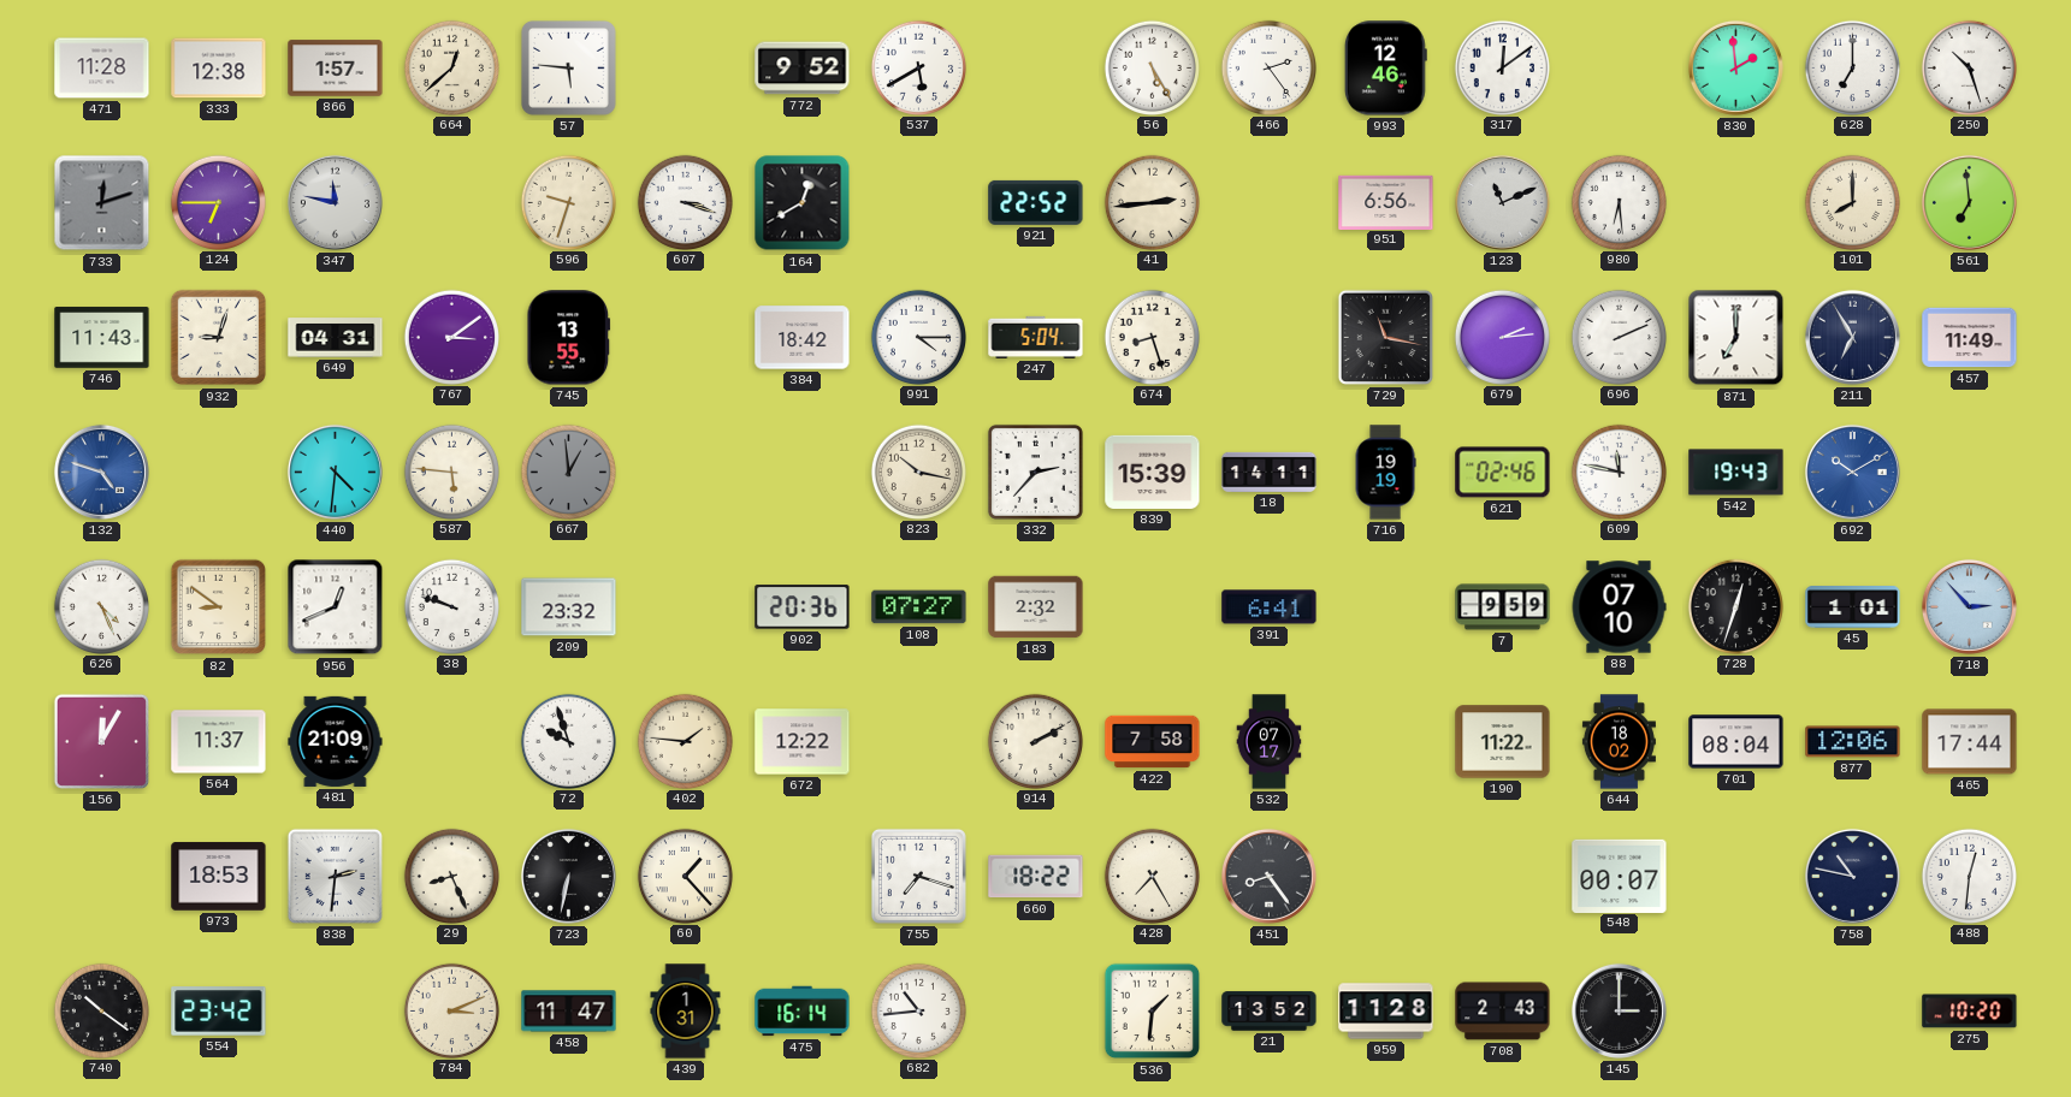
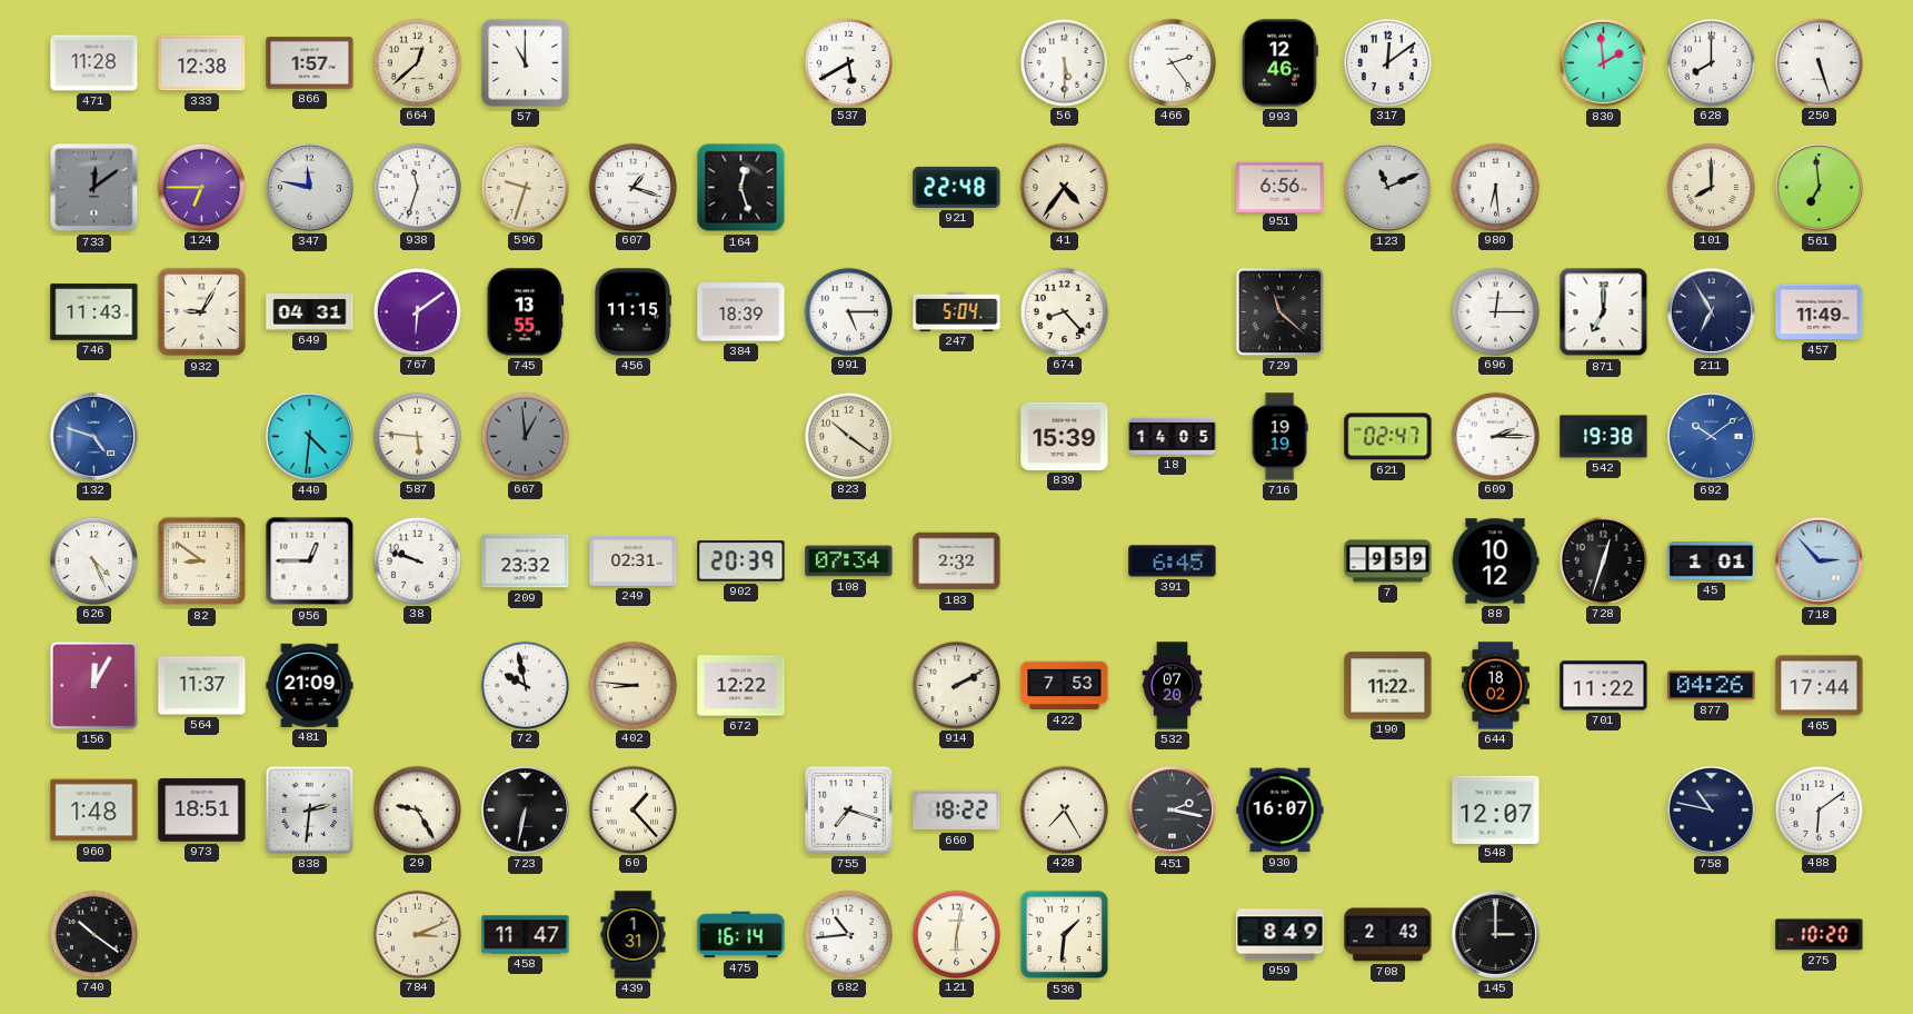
57: 5:46 -> 11:00 (525, 62)
772: 9:52 -> none (803, 69)
56: 5:25 -> 5:30 (1064, 62)
628: 7:00 -> 8:00 (1711, 62)
250: 10:27 -> 5:27 (1819, 62)
733: 12:12 -> 12:09 (94, 188)
938: none -> 11:33 (417, 187)
607: 3:18 -> 1:18 (632, 187)
164: 12:40 -> 12:27 (741, 188)
921: 22:52 -> 22:48 (957, 187)
41: 2:44 -> 4:36 (1064, 187)
932: 9:03 -> 9:05 (202, 312)
767: 3:09 -> 6:09 (417, 311)
456: none -> 11:15 (631, 312)
384: 18:42 -> 18:39 (741, 312)
991: 4:15 -> 5:15 (848, 311)
674: 8:27 -> 8:23 (1064, 311)
729: 11:17 -> 11:22 (1279, 311)
679: 2:14 -> none (1502, 337)
696: 2:11 -> 12:15 (1495, 311)
823: 10:17 -> 10:21 (848, 436)
332: 2:37 -> none (1035, 472)
18: 14:11 -> 14:05 (1173, 436)
621: 02:46 -> 02:47 (1388, 437)
609: 11:47 -> 2:15 (1495, 436)
542: 19:43 -> 19:38 (1604, 437)
692: 10:10 -> 10:09 (1711, 436)
956: 12:41 -> 12:45 (310, 561)
249: none -> 02:31 (634, 560)
902: 20:36 -> 20:39 (741, 561)
108: 07:27 -> 07:34 (849, 561)
391: 6:41 -> 6:45 (1173, 561)
88: 07:10 -> 10:12 (1495, 561)
72: 9:57 -> 9:58 (525, 685)
402: 1:46 -> 8:46 (632, 685)
422: 7:58 -> 7:53 (1065, 686)
532: 07:17 -> 07:20 (1173, 686)
701: 08:04 -> 11:22 (1604, 686)
877: 12:06 -> 04:26 (1712, 686)
960: none -> 1:48 (94, 811)
973: 18:53 -> 18:51 (202, 811)
29: 8:26 -> 9:25 (417, 809)
451: 8:24 -> 2:17 (1172, 809)
930: none -> 16:07 (1281, 811)
548: 00:07 -> 12:07 (1496, 809)
488: 12:31 -> 6:09 (1819, 809)
554: 23:42 -> none (219, 1012)
121: none -> 6:02 (956, 934)
21: 13:52 -> none (1270, 1012)
959: 11:28 -> 8:49 (1281, 935)
